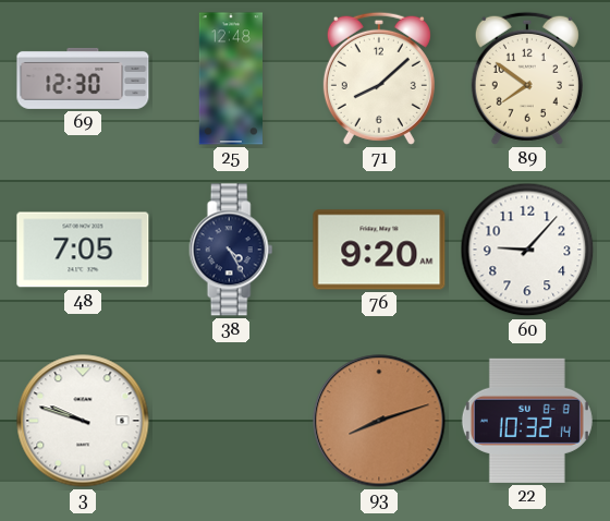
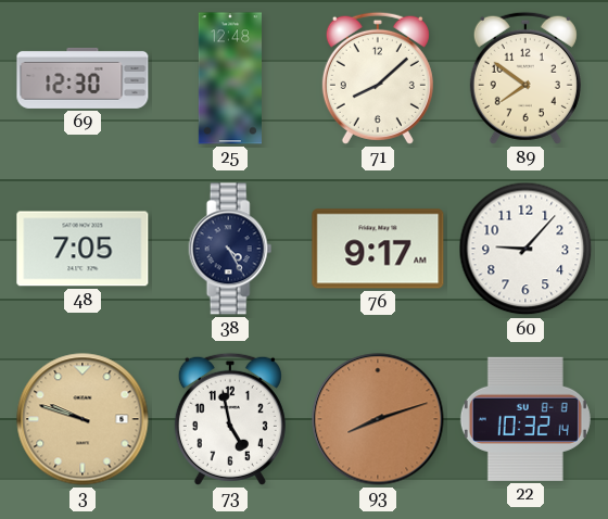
76: 9:20 -> 9:17 (378, 249)
3 dial: white -> champagne (83, 419)
73: none -> 4:58 (230, 419)
